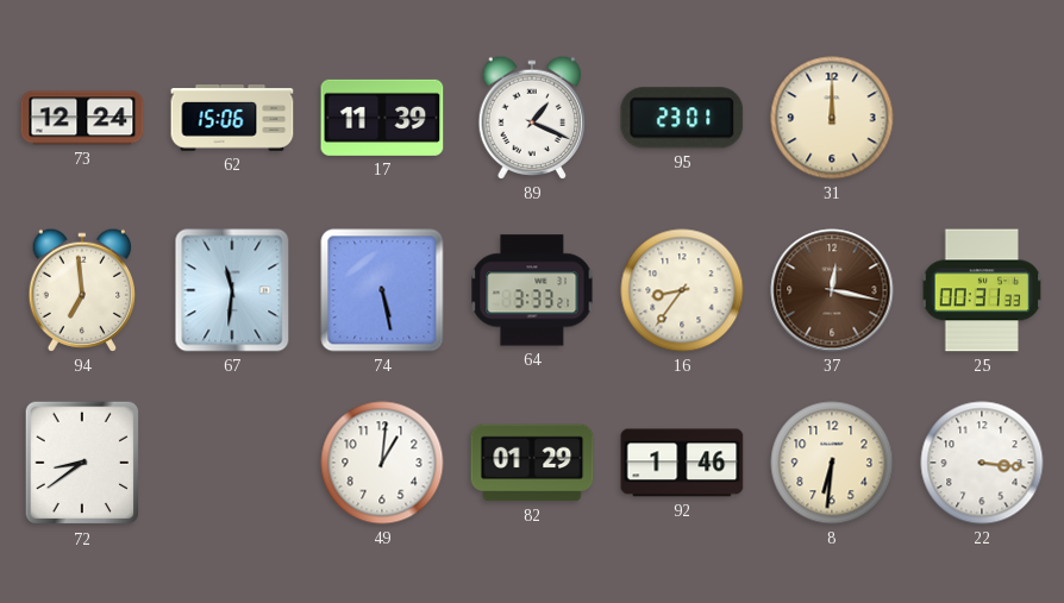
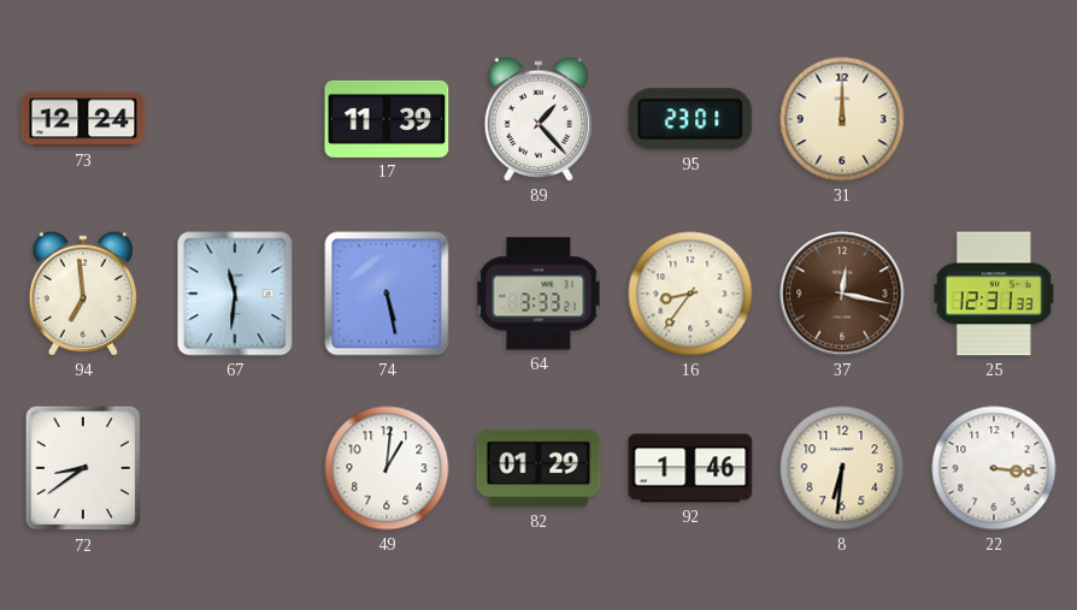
62: 15:06 -> none (232, 118)
89: 1:19 -> 1:23 (538, 119)
25: 00:31 -> 12:31 (994, 294)
